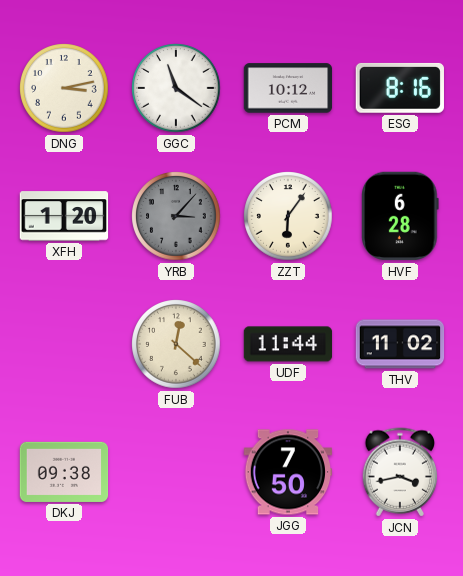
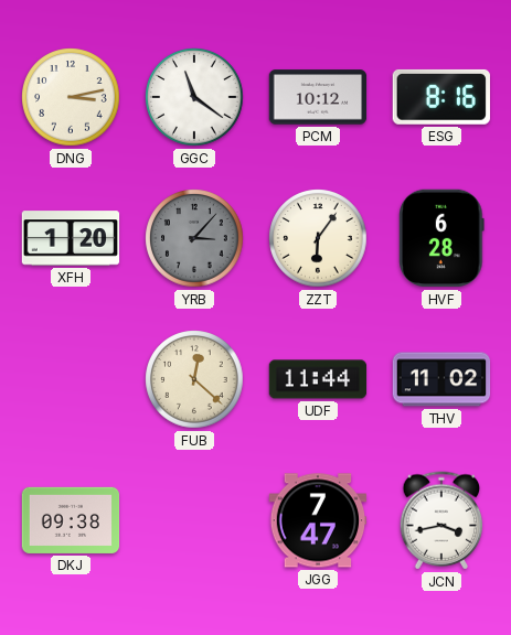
JGG: 7:50 -> 7:47 (318, 520)
